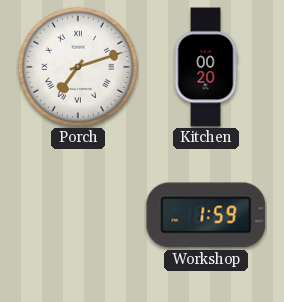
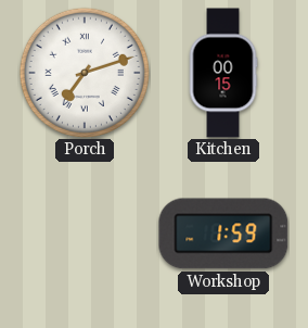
Kitchen: 00:20 -> 00:15 (223, 73)
